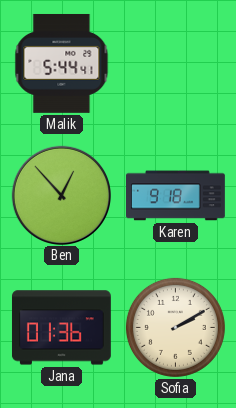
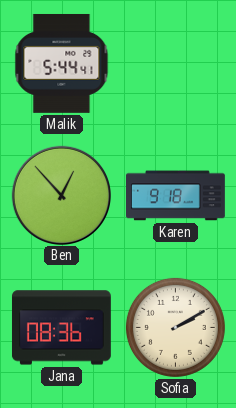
Jana: 01:36 -> 08:36 (61, 328)
